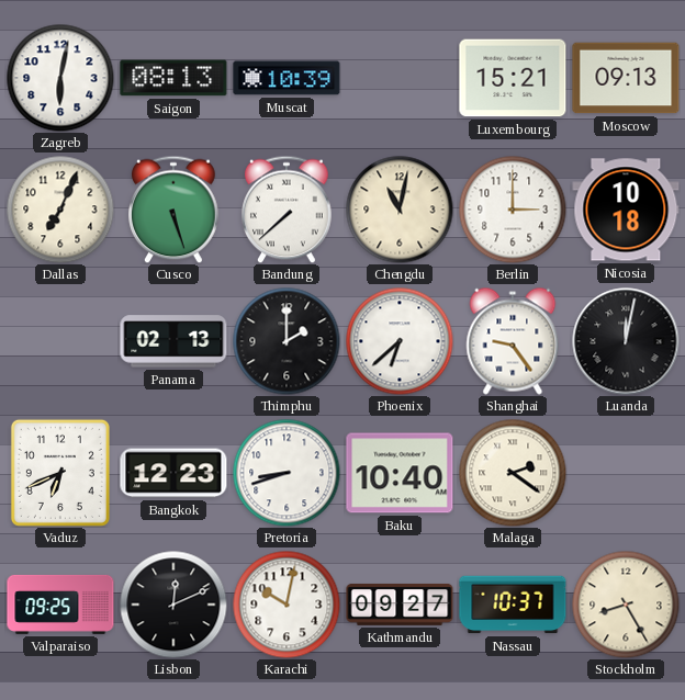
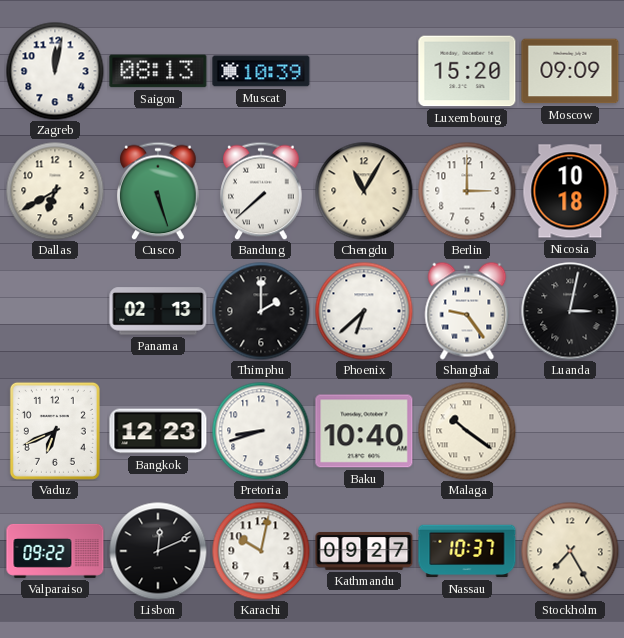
Zagreb: 6:02 -> 12:02 (55, 71)
Luxembourg: 15:21 -> 15:20 (467, 71)
Moscow: 09:13 -> 09:09 (570, 71)
Dallas: 7:04 -> 6:40 (55, 191)
Chengdu: 11:02 -> 11:05 (364, 191)
Luanda: 12:02 -> 3:02 (570, 311)
Malaga: 2:21 -> 10:21 (467, 431)
Valparaiso: 09:25 -> 09:22 (55, 551)
Stockholm: 8:25 -> 7:25 (570, 551)
